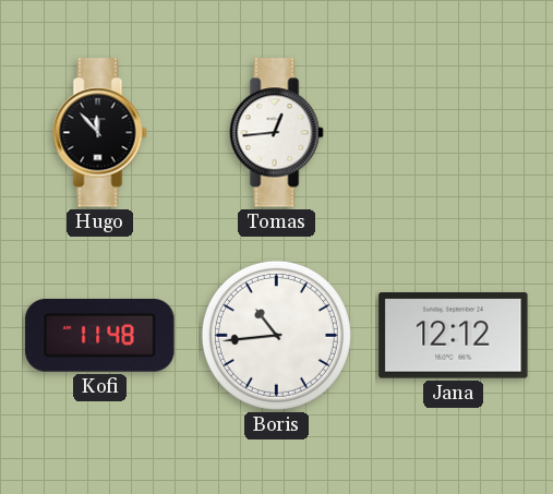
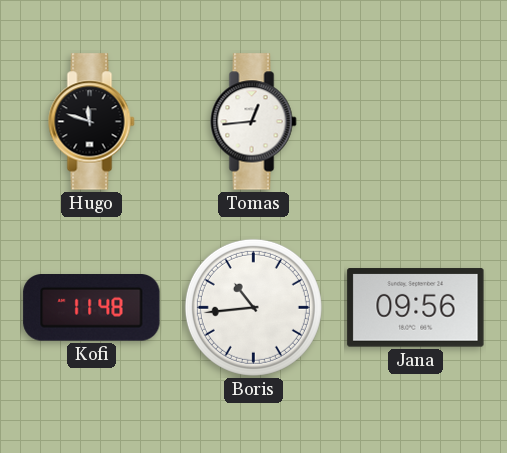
Hugo: 11:53 -> 11:48 (92, 122)
Jana: 12:12 -> 09:56 (416, 308)
